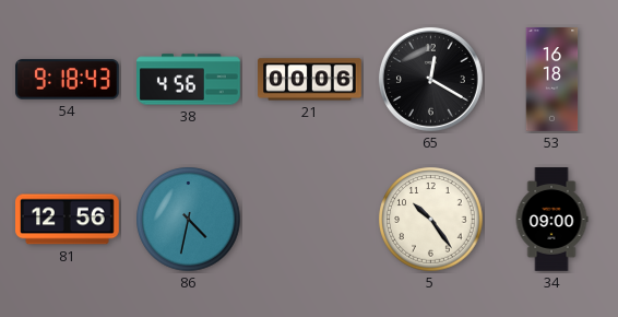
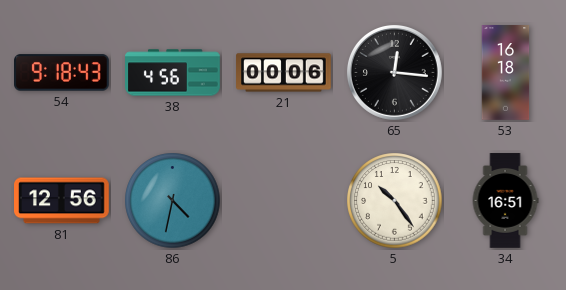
65: 12:20 -> 12:16 (395, 73)
34: 09:00 -> 16:51 (505, 201)
